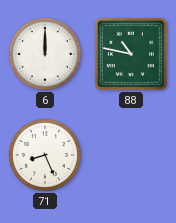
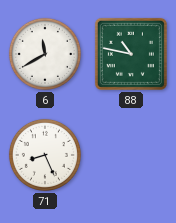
6: 12:00 -> 11:40 (45, 54)
